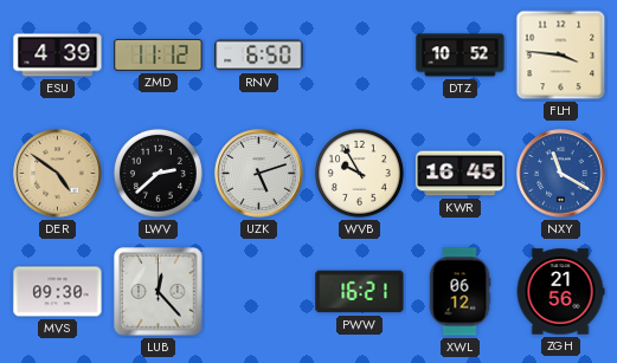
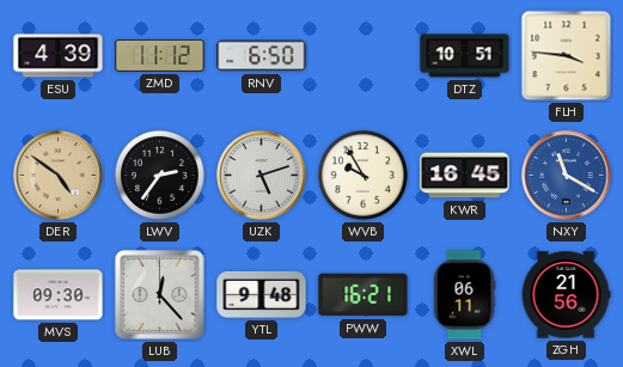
DTZ: 10:52 -> 10:51 (465, 56)
LWV: 2:38 -> 2:36 (159, 175)
YTL: none -> 9:48 (262, 294)
XWL: 06:12 -> 06:11 (464, 295)
